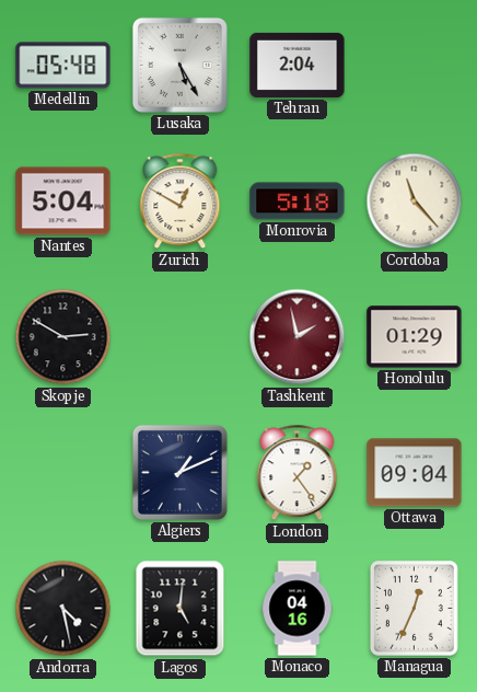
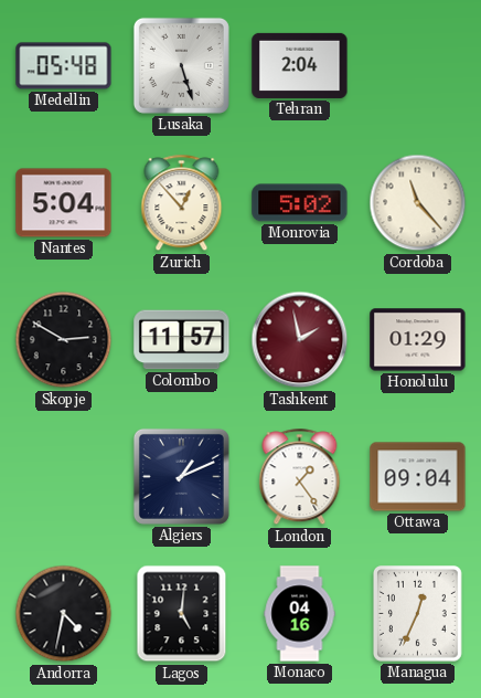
Lusaka: 5:25 -> 5:27 (181, 65)
Zurich: 12:50 -> 12:53 (182, 203)
Monrovia: 5:18 -> 5:02 (300, 203)
Colombo: none -> 11:57 (182, 340)
Andorra: 4:28 -> 4:32 (64, 614)
